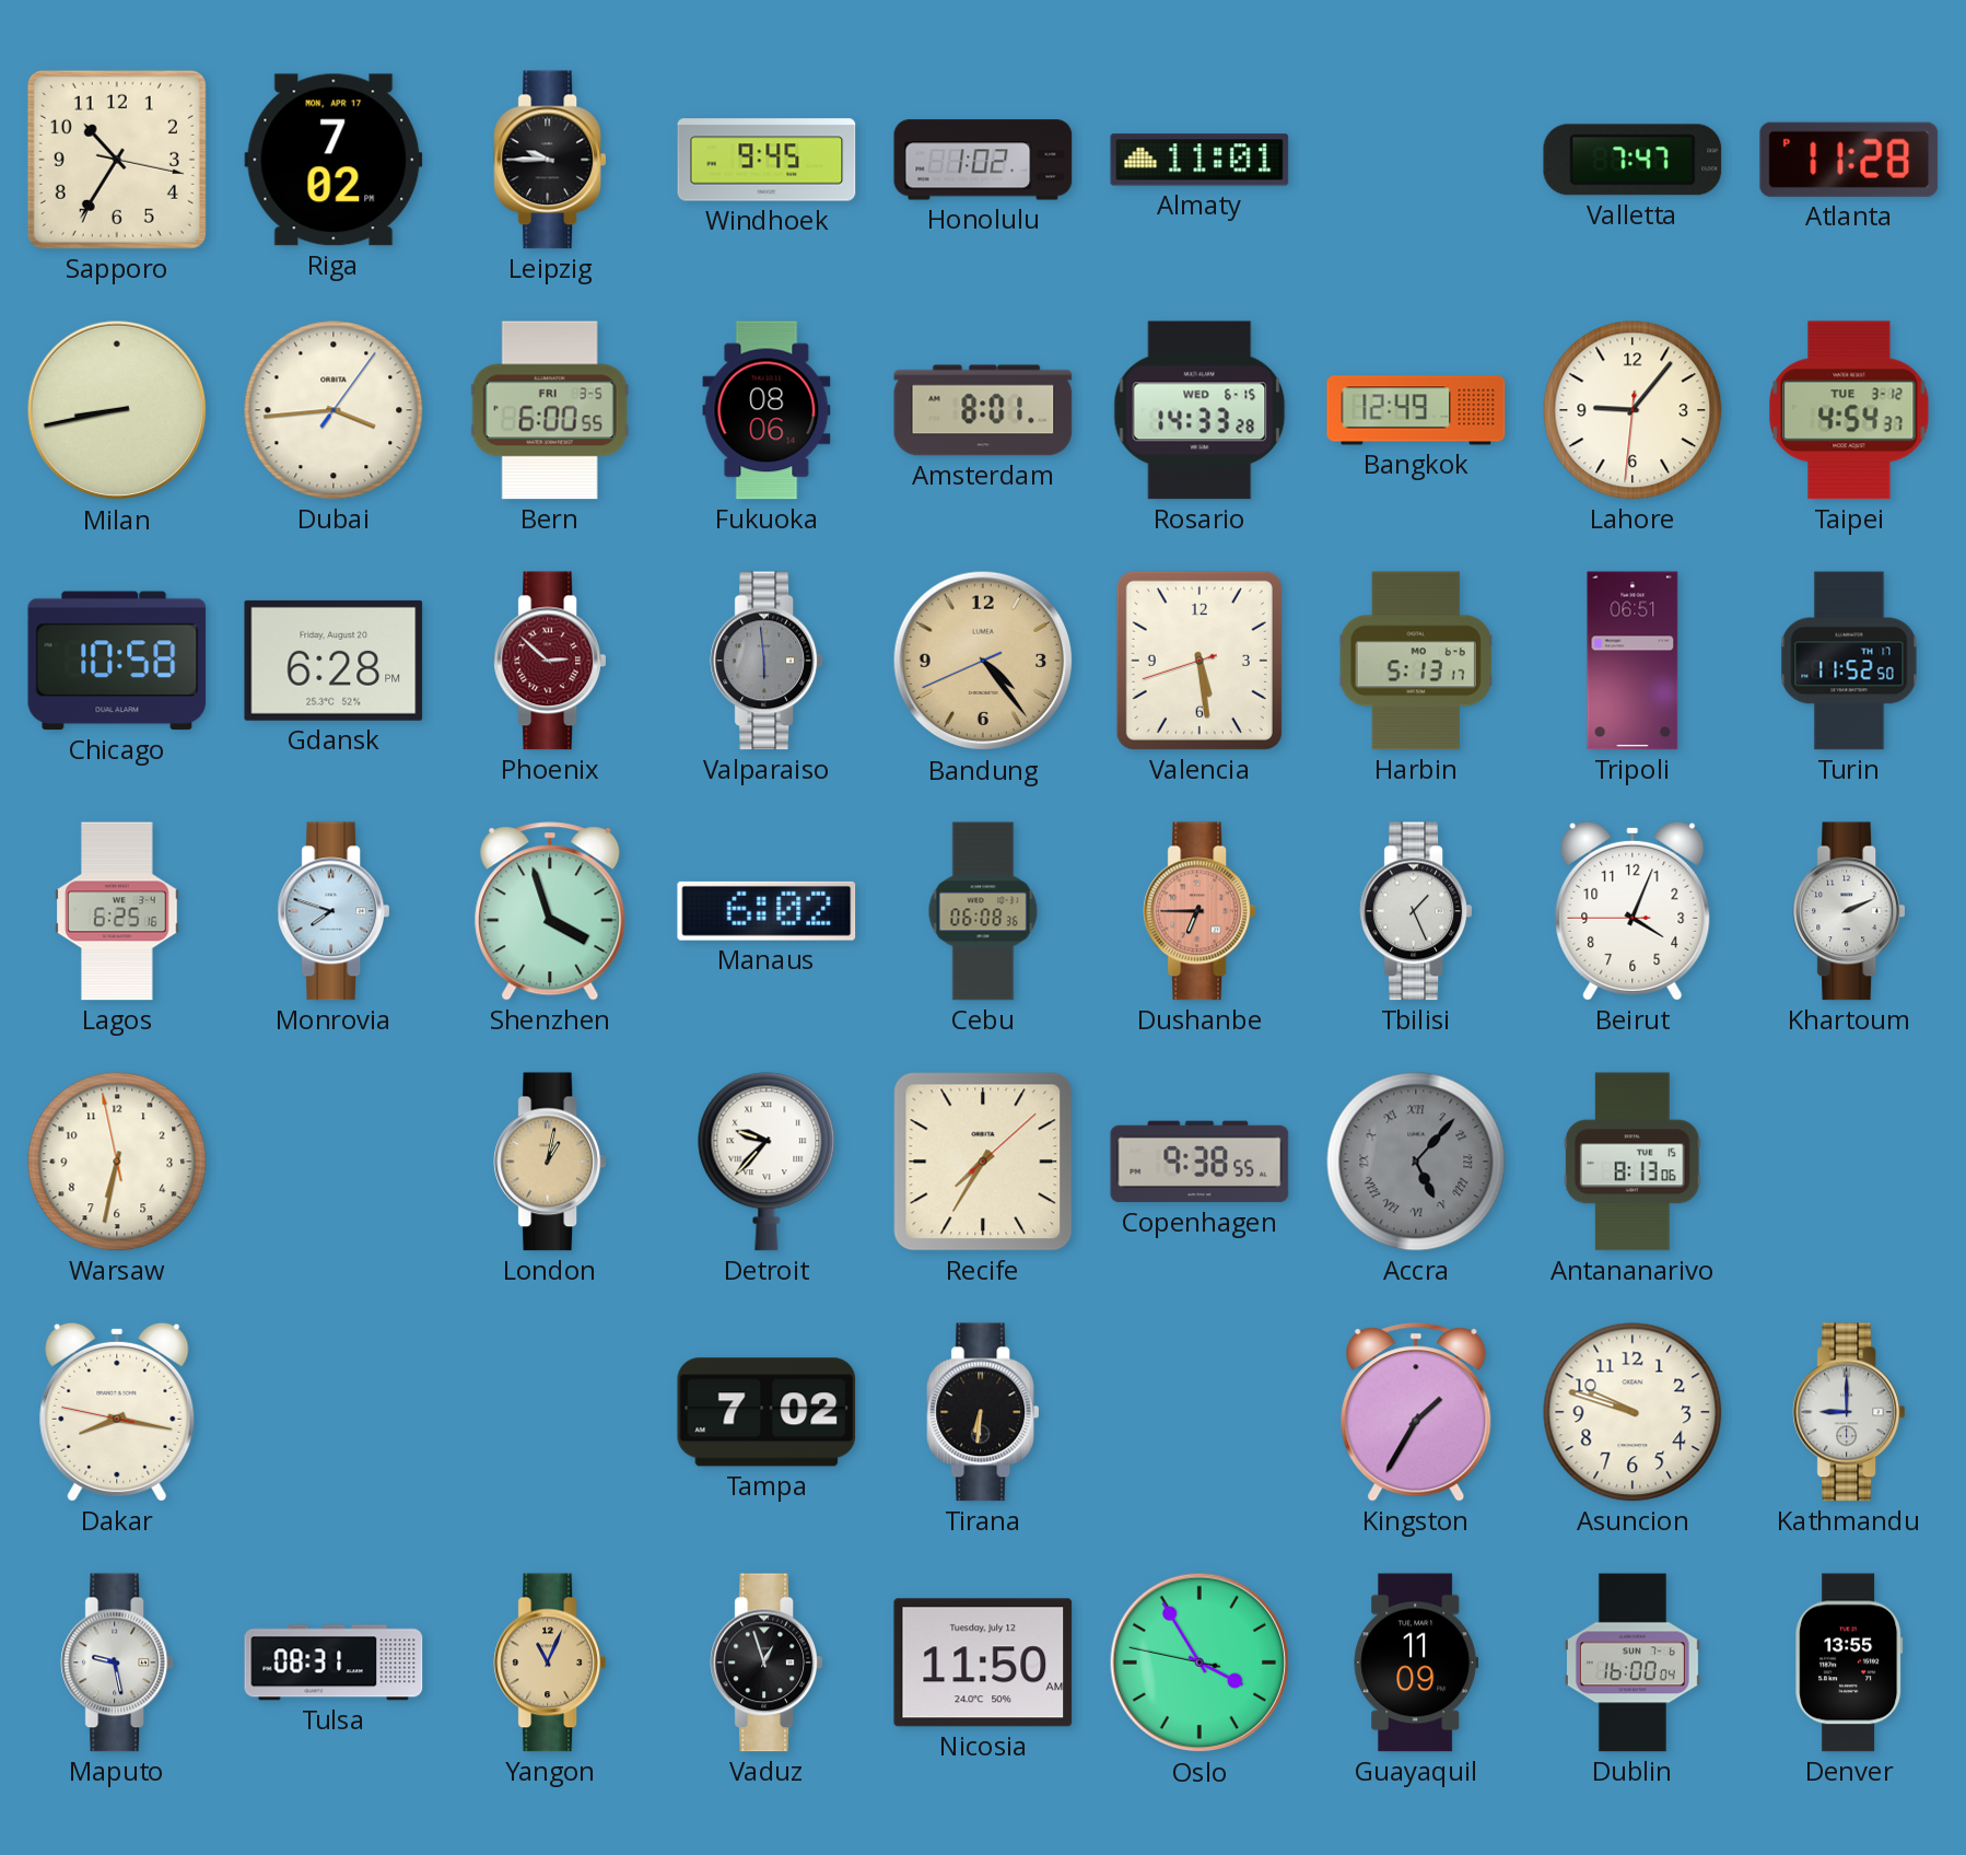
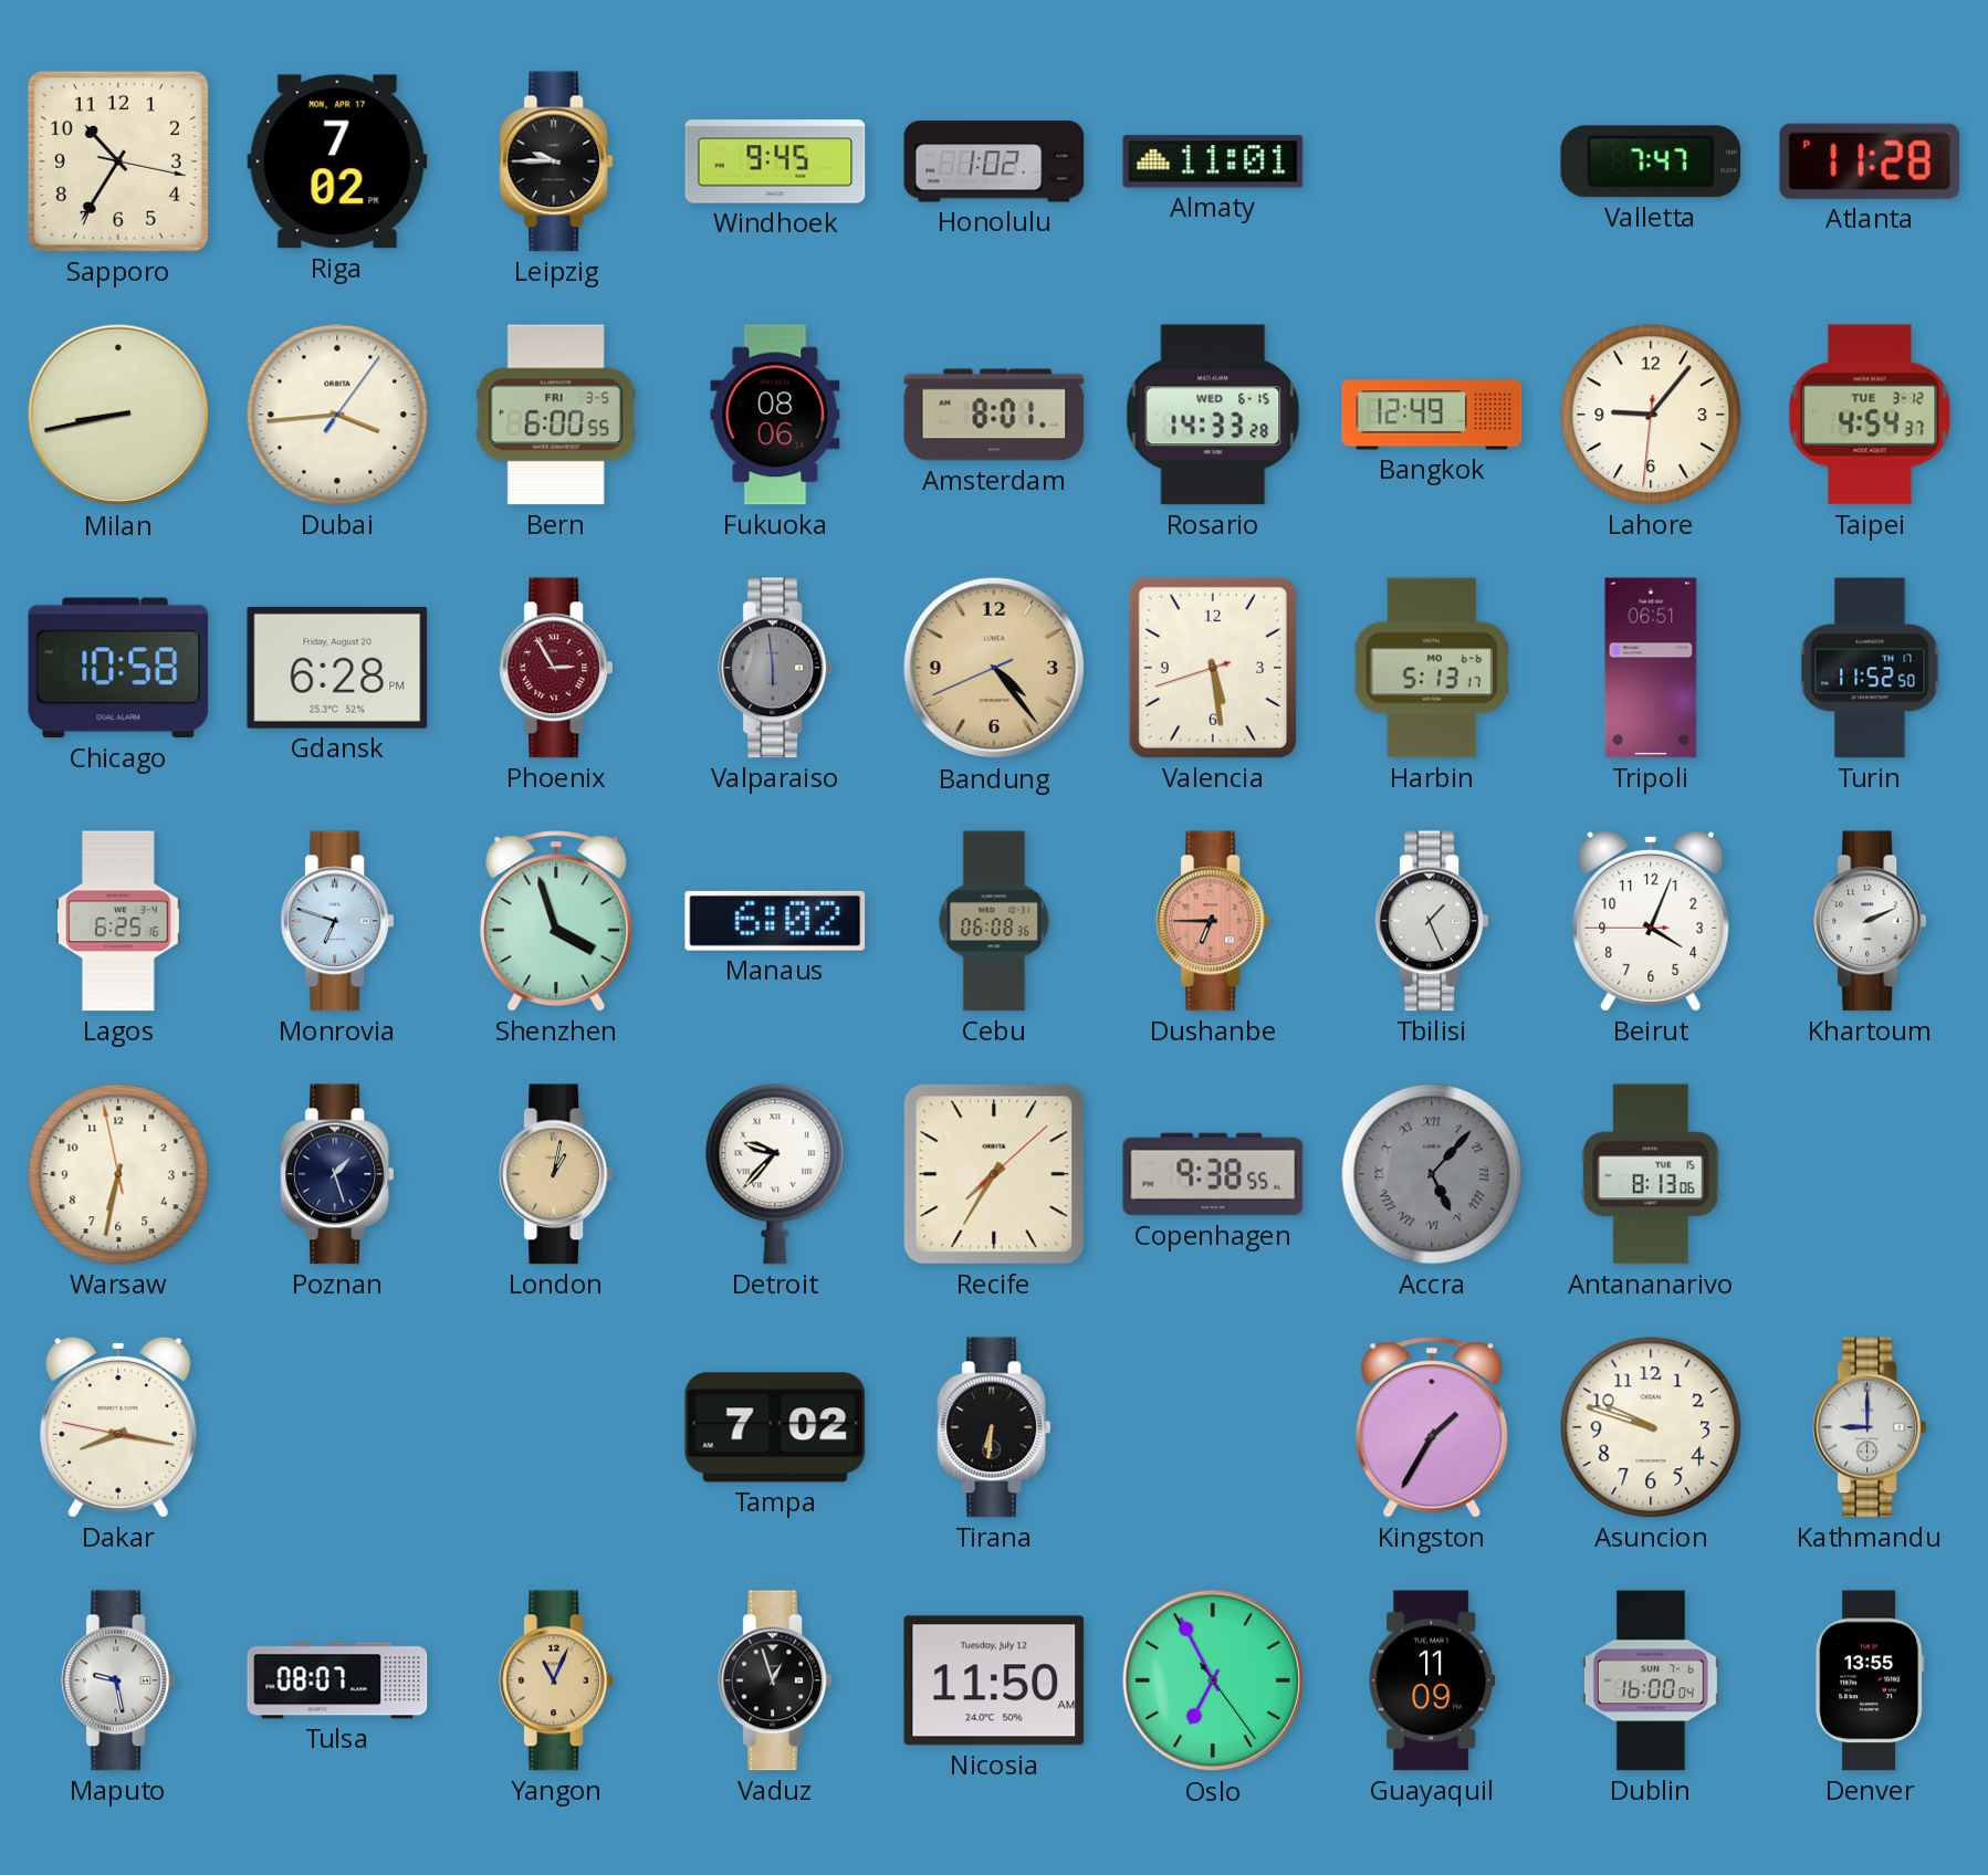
Phoenix: 2:52 -> 2:55 (555, 668)
Monrovia: 7:48 -> 6:48 (336, 921)
Poznan: none -> 1:27 (336, 1174)
Tulsa: 08:31 -> 08:07 (337, 1680)
Oslo: 3:54 -> 6:55 (1213, 1680)
